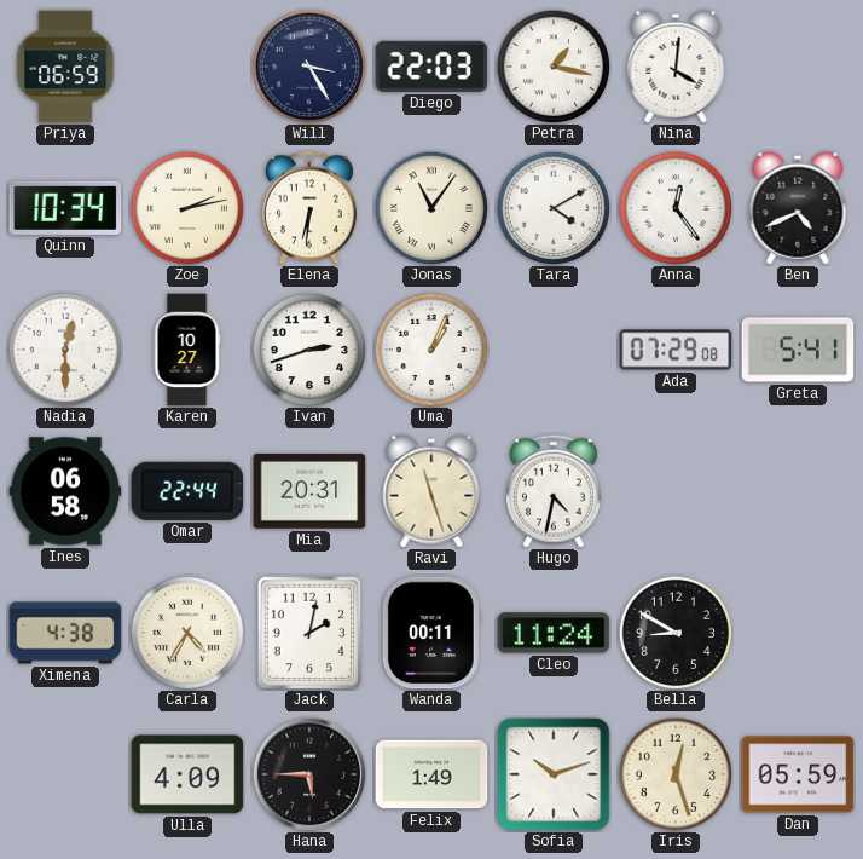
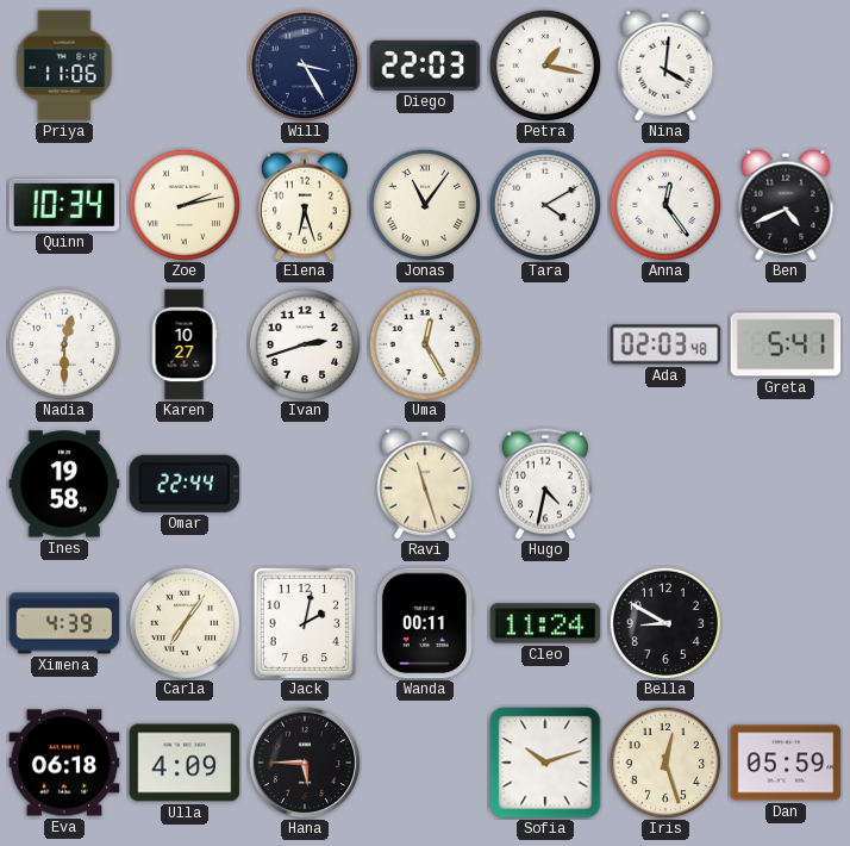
Priya: 06:59 -> 11:06 (64, 66)
Elena: 6:31 -> 6:27 (305, 205)
Uma: 1:04 -> 12:25 (424, 343)
Ada: 07:29 -> 02:03 (665, 344)
Ines: 06:58 -> 19:58 (64, 484)
Mia: 20:31 -> none (309, 491)
Ximena: 4:38 -> 4:39 (64, 623)
Carla: 4:35 -> 7:06 (183, 622)
Eva: none -> 06:18 (64, 763)
Felix: 1:49 -> none (431, 774)
